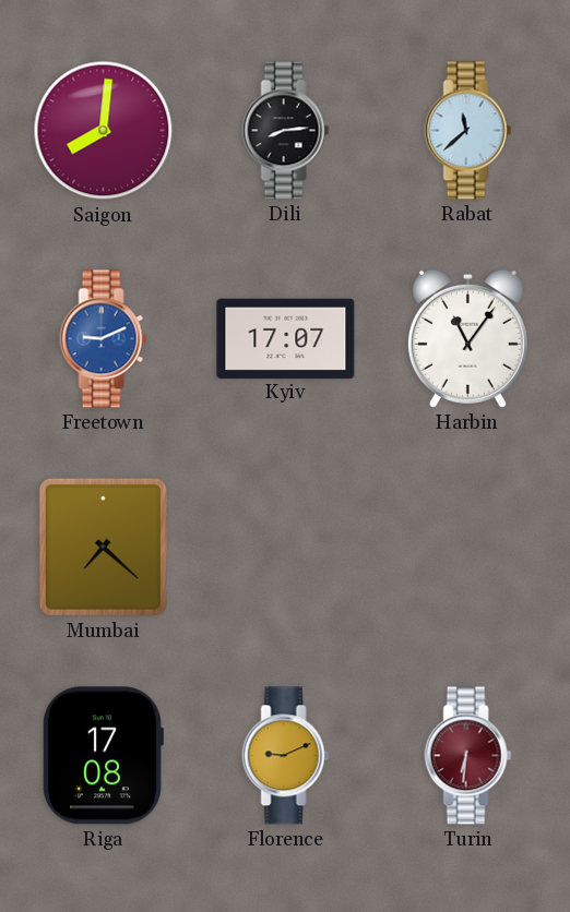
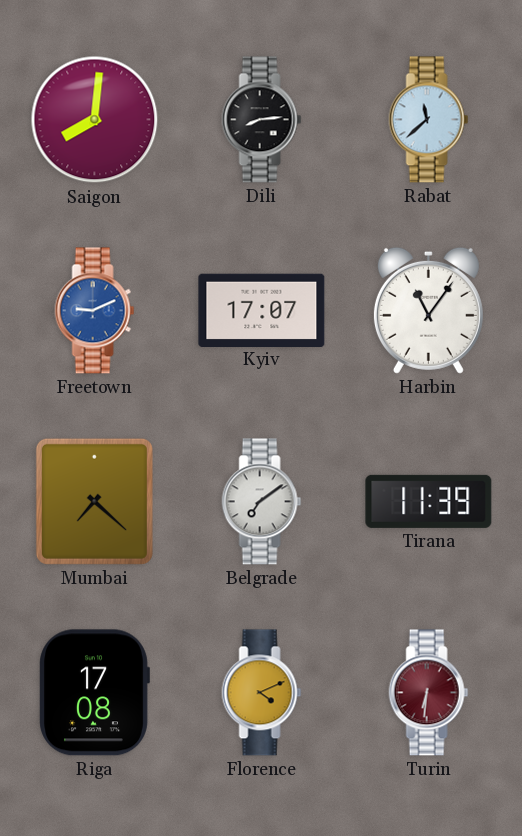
Belgrade: none -> 7:09 (262, 502)
Tirana: none -> 11:39 (429, 501)
Florence: 9:11 -> 4:11 (262, 693)
